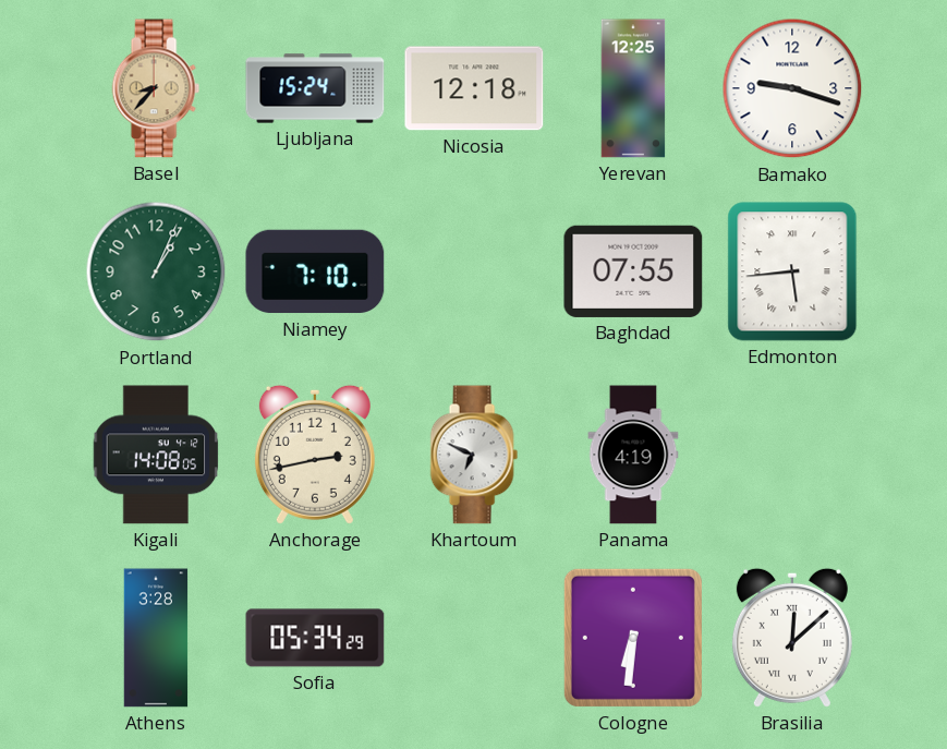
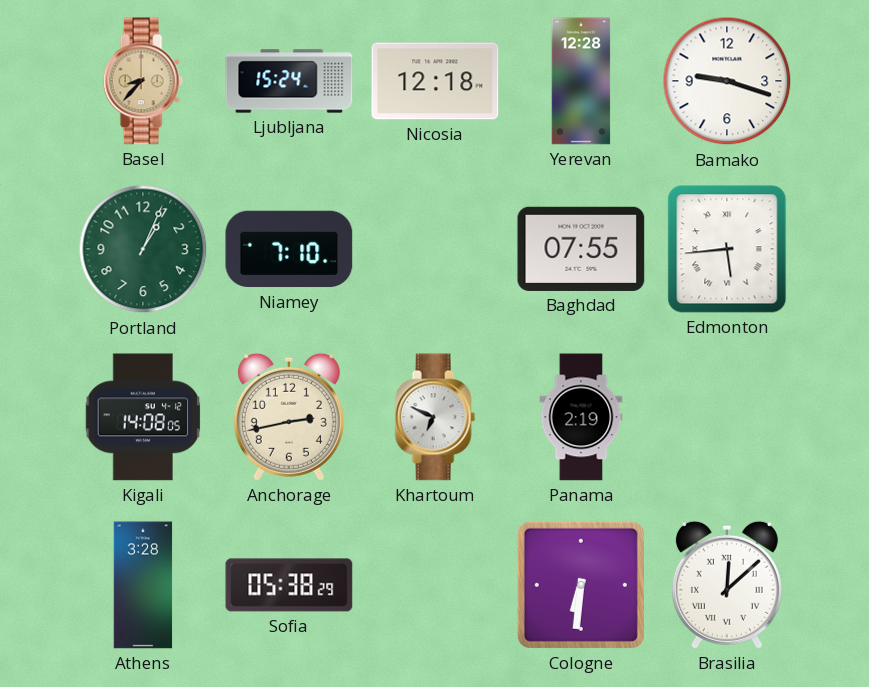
Yerevan: 12:25 -> 12:28 (581, 81)
Panama: 4:19 -> 2:19 (581, 417)
Sofia: 05:34 -> 05:38 (289, 585)
